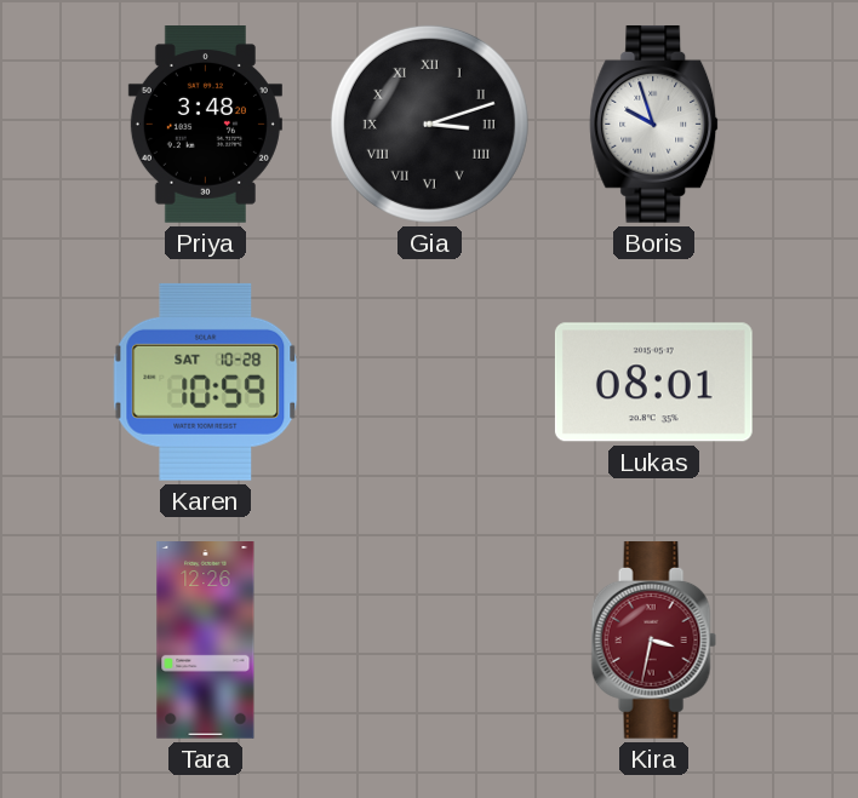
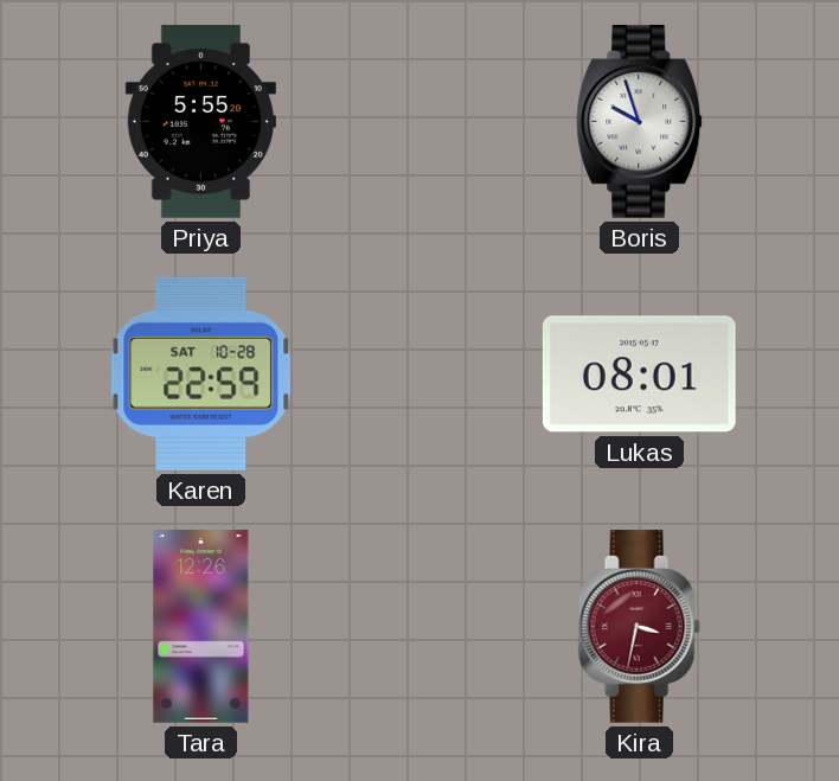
Priya: 3:48 -> 5:55 (200, 122)
Gia: 3:12 -> none (429, 124)
Karen: 10:59 -> 22:59 (201, 373)
